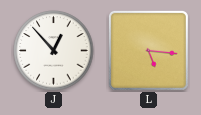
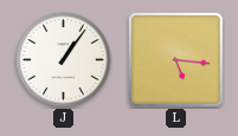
J: 12:53 -> 1:06 (64, 60)
